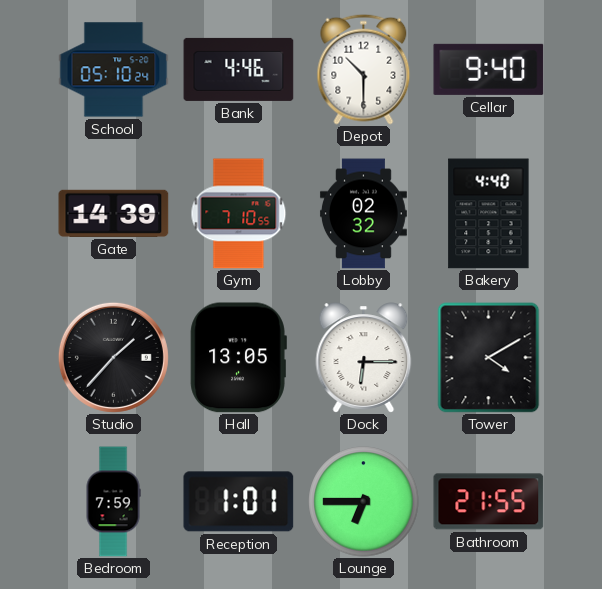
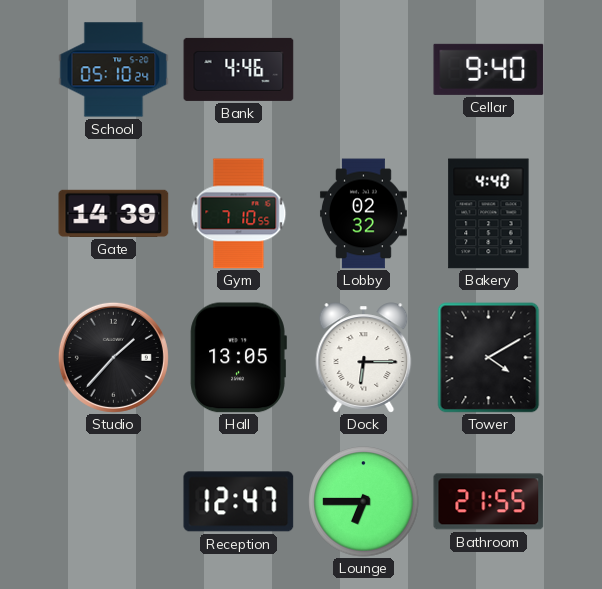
Depot: 10:30 -> none (364, 69)
Bedroom: 7:59 -> none (113, 502)
Reception: 1:01 -> 12:47 (239, 502)
